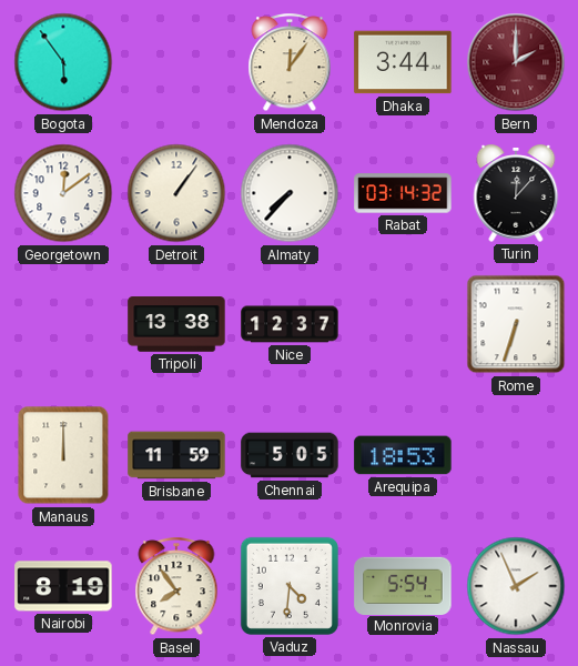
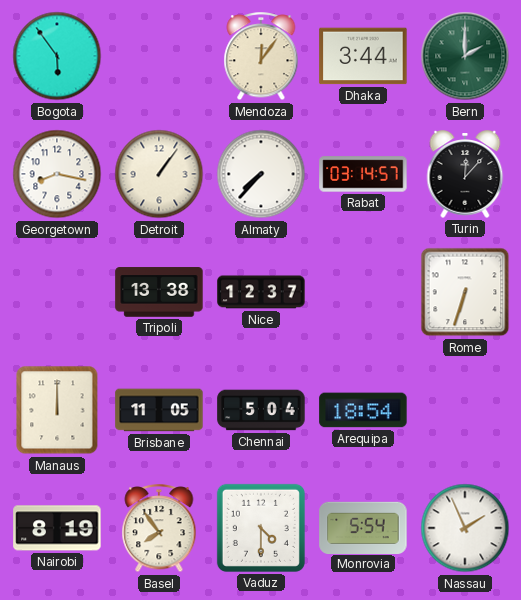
Bern dial: burgundy -> green (465, 56)
Georgetown: 12:09 -> 8:17 (57, 174)
Rabat: 03:14:32 -> 03:14:57 (363, 174)
Brisbane: 11:59 -> 11:05 (159, 410)
Chennai: 5:05 -> 5:04 (261, 410)
Arequipa: 18:53 -> 18:54 (363, 410)
Vaduz: 4:31 -> 4:30 (261, 528)
